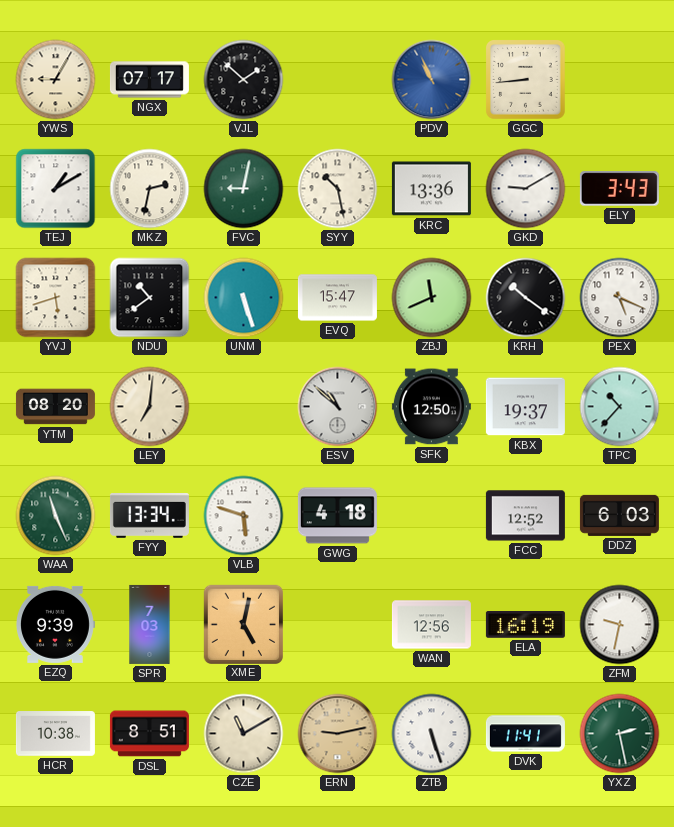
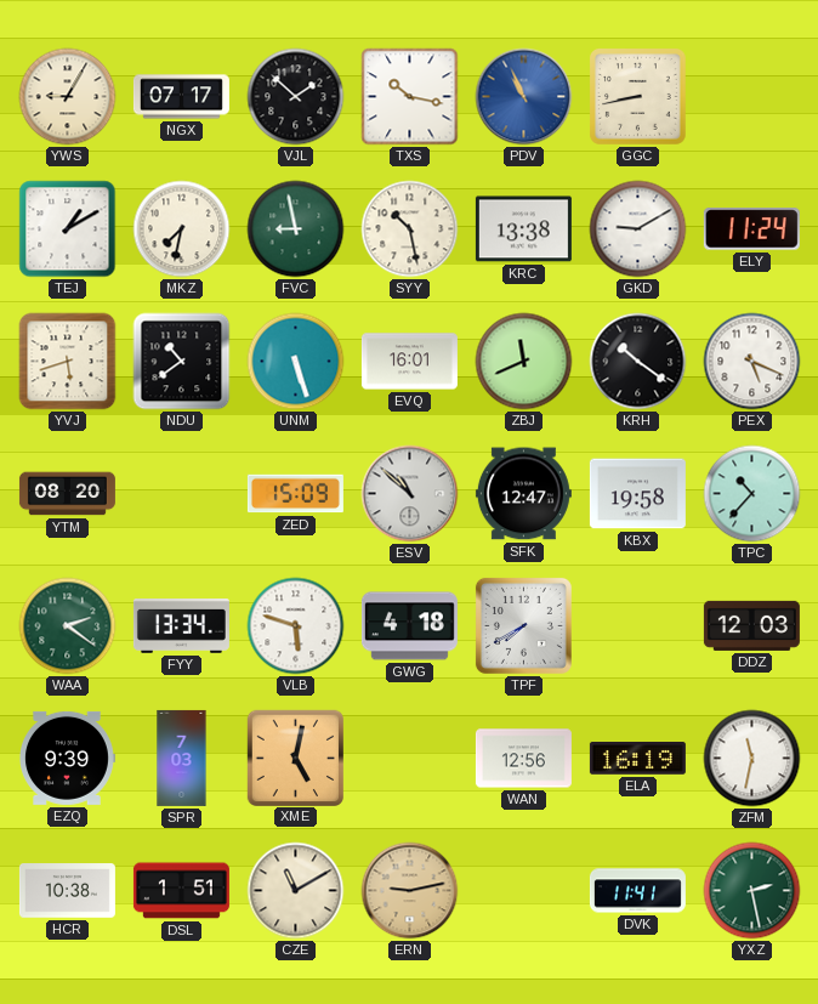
TXS: none -> 10:17 (410, 97)
GGC: 8:44 -> 8:43 (638, 97)
MKZ: 2:32 -> 7:32 (182, 229)
FVC: 9:02 -> 8:58 (296, 229)
KRC: 13:36 -> 13:38 (523, 229)
ELY: 3:43 -> 11:24 (751, 229)
EVQ: 15:47 -> 16:01 (409, 362)
LEY: 7:01 -> none (150, 407)
ZED: none -> 15:09 (295, 494)
SFK: 12:50 -> 12:47 (523, 494)
KBX: 19:37 -> 19:58 (637, 494)
WAA: 11:26 -> 2:21 (68, 626)
TPF: none -> 7:40 (523, 625)
FCC: 12:52 -> none (525, 516)
DDZ: 6:03 -> 12:03 (751, 625)
ZFM: 9:32 -> 11:32 (752, 759)
DSL: 8:51 -> 1:51 (181, 891)
ZTB: 5:27 -> none (432, 734)
